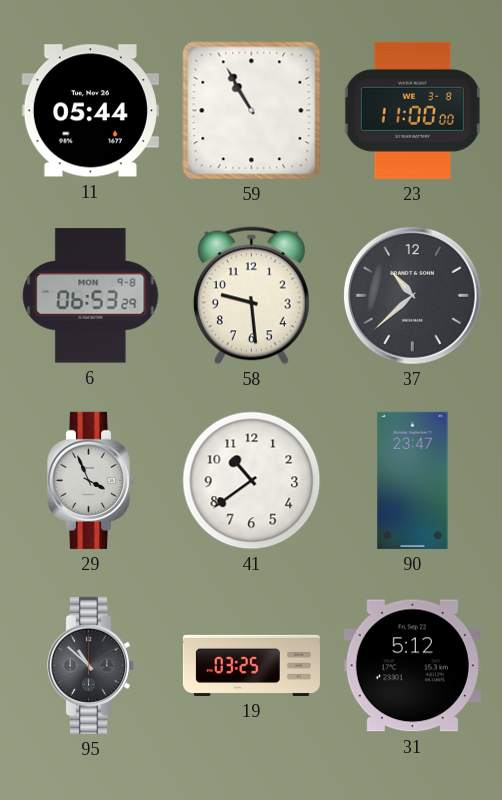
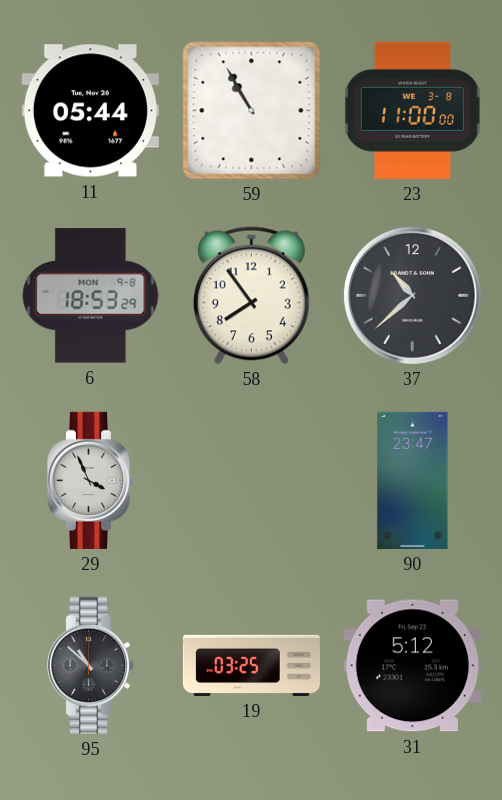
6: 06:53 -> 18:53 (91, 296)
58: 9:29 -> 7:54 (251, 296)
41: 10:39 -> none (252, 481)
